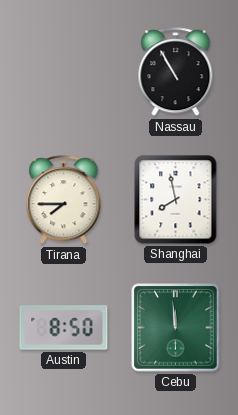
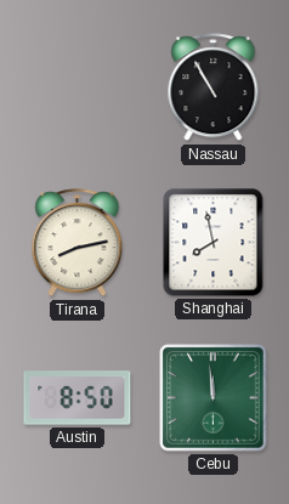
Tirana: 7:45 -> 8:13 (78, 243)
